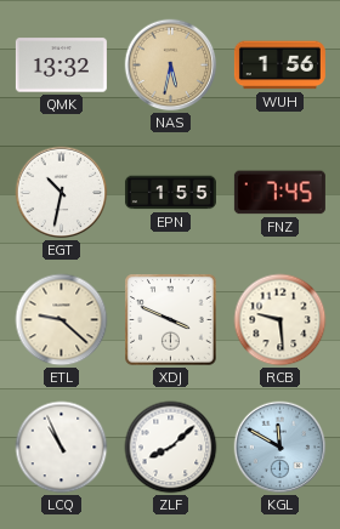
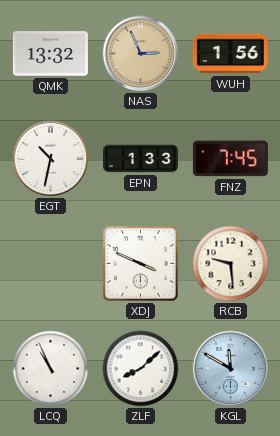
NAS: 5:32 -> 2:56 (141, 54)
EPN: 1:55 -> 1:33 (140, 159)
ETL: 9:22 -> none (62, 320)
